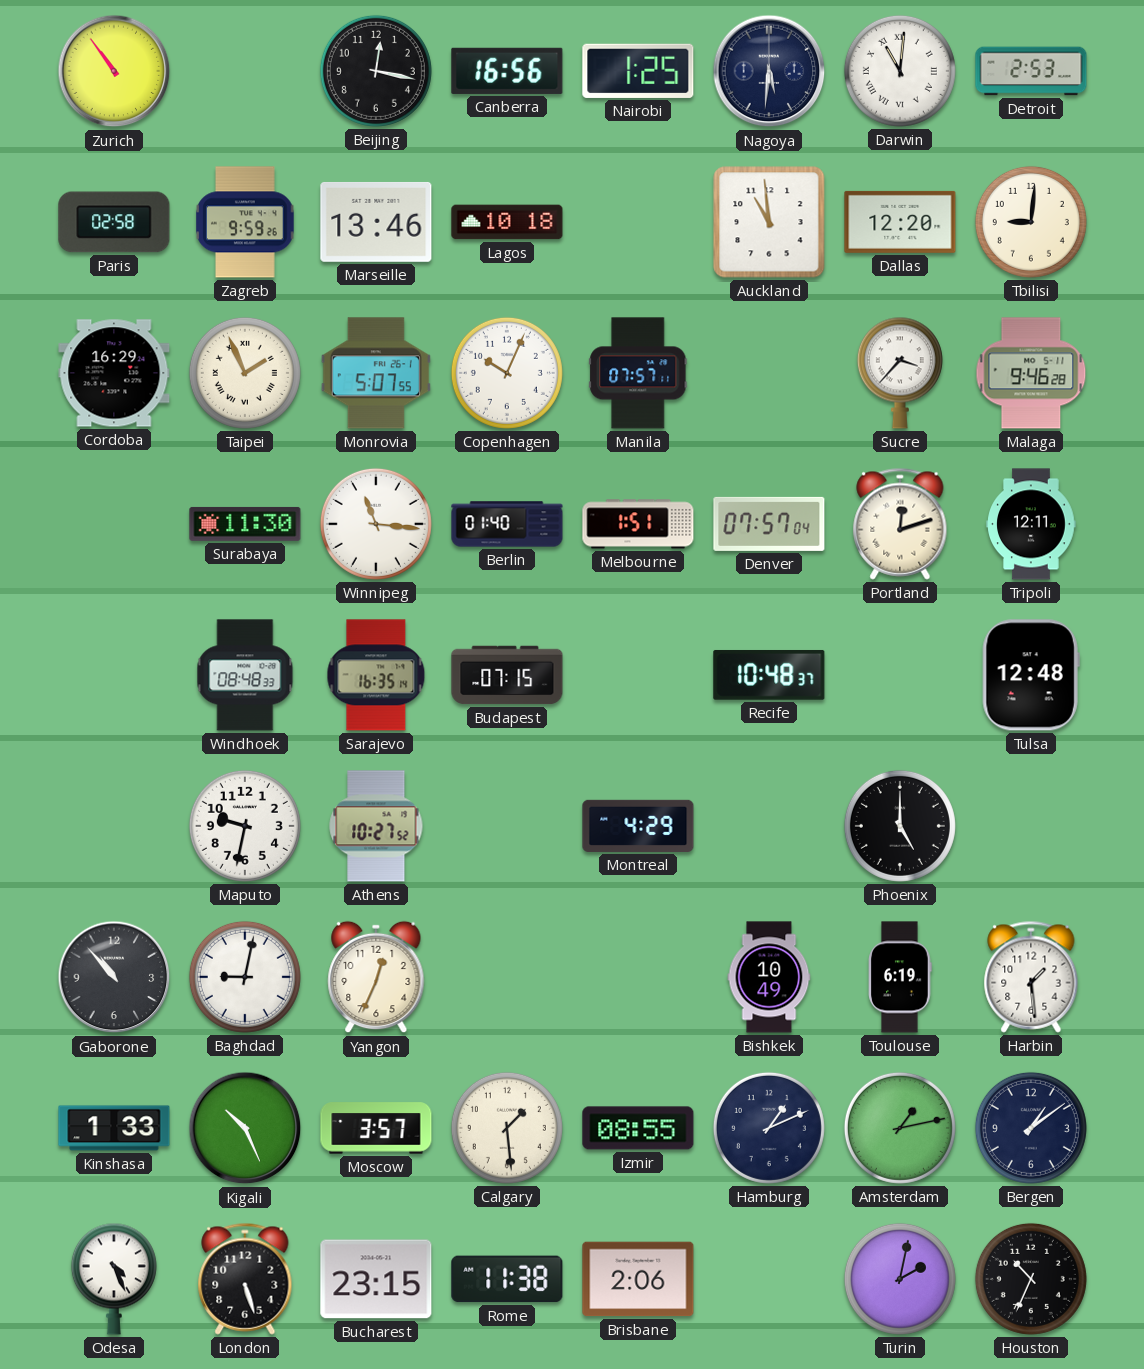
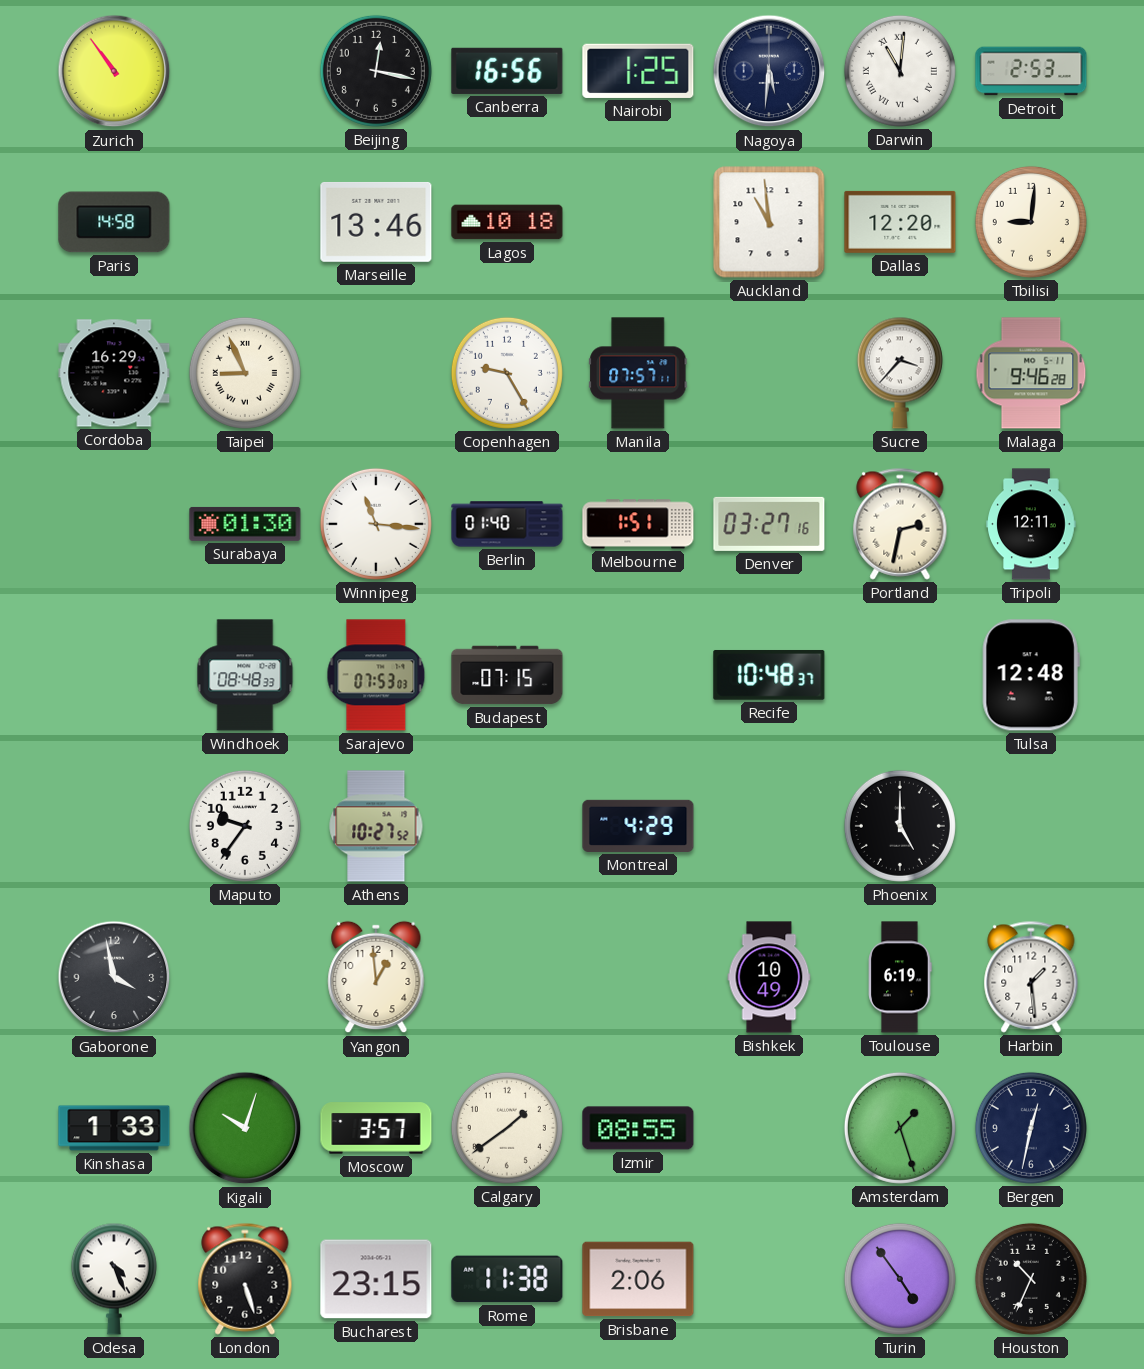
Paris: 02:58 -> 14:58 (114, 222)
Zagreb: 9:59 -> none (245, 222)
Taipei: 1:56 -> 8:56 (245, 373)
Monrovia: 5:07 -> none (376, 373)
Copenhagen: 10:04 -> 9:25 (507, 373)
Surabaya: 11:30 -> 01:30 (245, 524)
Denver: 07:57 -> 03:27 (769, 524)
Portland: 12:12 -> 2:32 (900, 524)
Sarajevo: 16:35 -> 07:53 (376, 675)
Maputo: 9:32 -> 9:36 (245, 826)
Gaborone: 10:53 -> 3:58 (114, 977)
Baghdad: 9:02 -> none (245, 977)
Yangon: 12:34 -> 12:59 (376, 977)
Kigali: 10:26 -> 10:03 (245, 1128)
Calgary: 1:29 -> 1:39 (507, 1128)
Hamburg: 1:11 -> none (769, 1128)
Amsterdam: 1:13 -> 1:27 (900, 1128)
Bergen: 1:09 -> 12:32 (1031, 1128)
Turin: 2:02 -> 4:54 (900, 1279)
